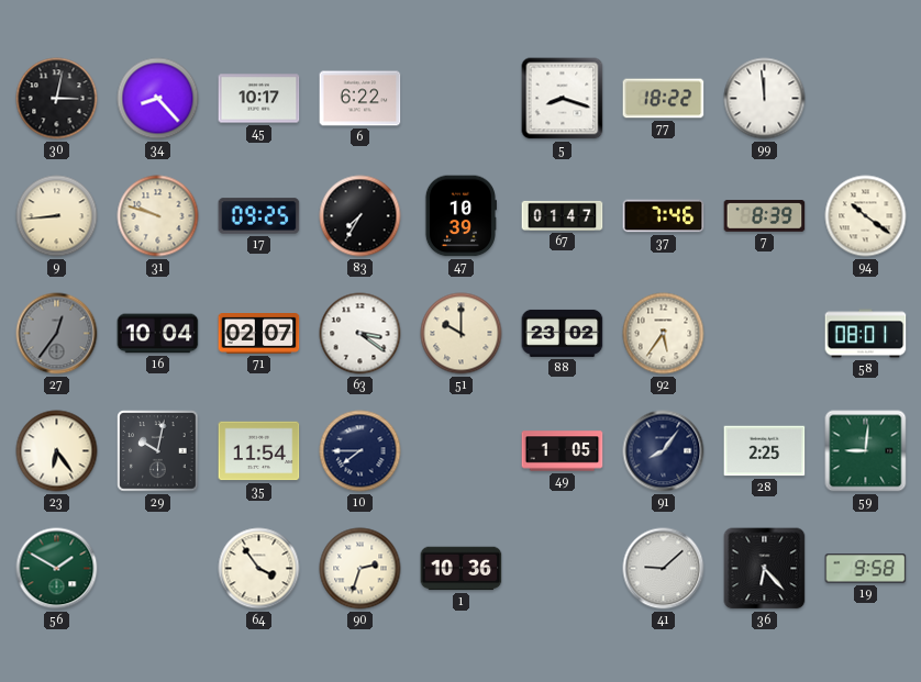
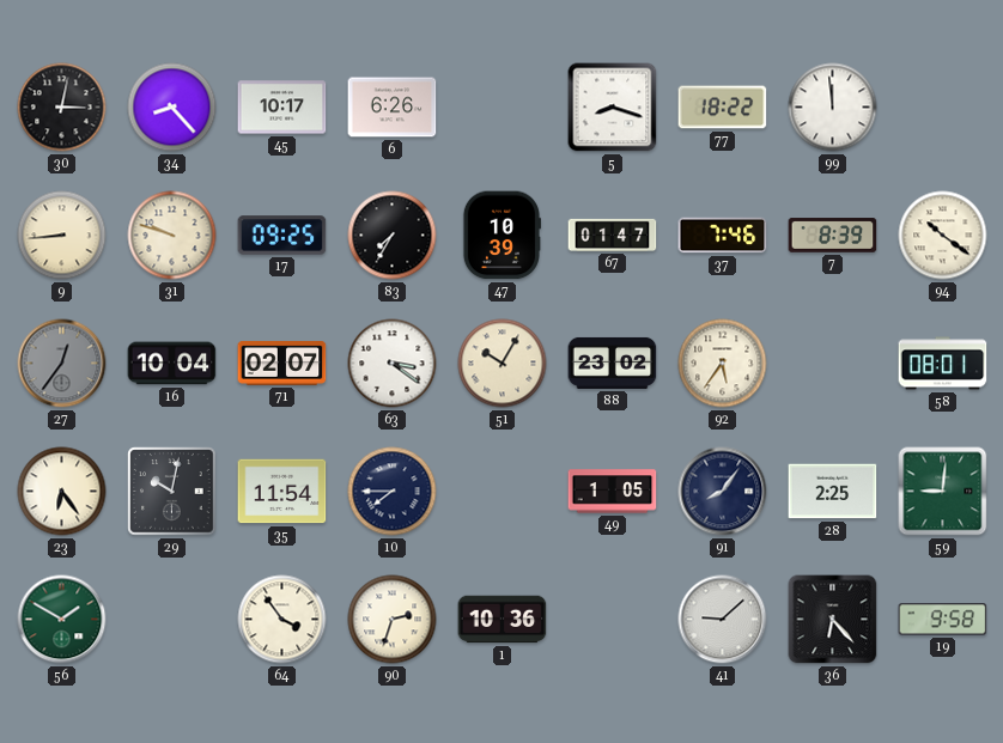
6: 6:22 -> 6:26 (393, 108)
51: 10:00 -> 10:05 (503, 364)
